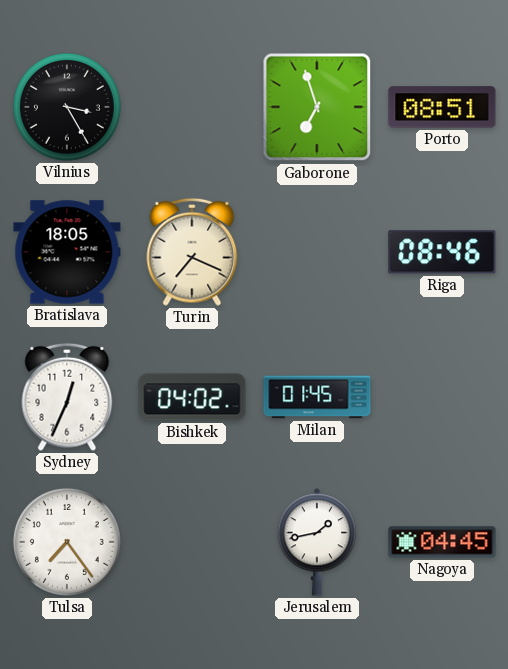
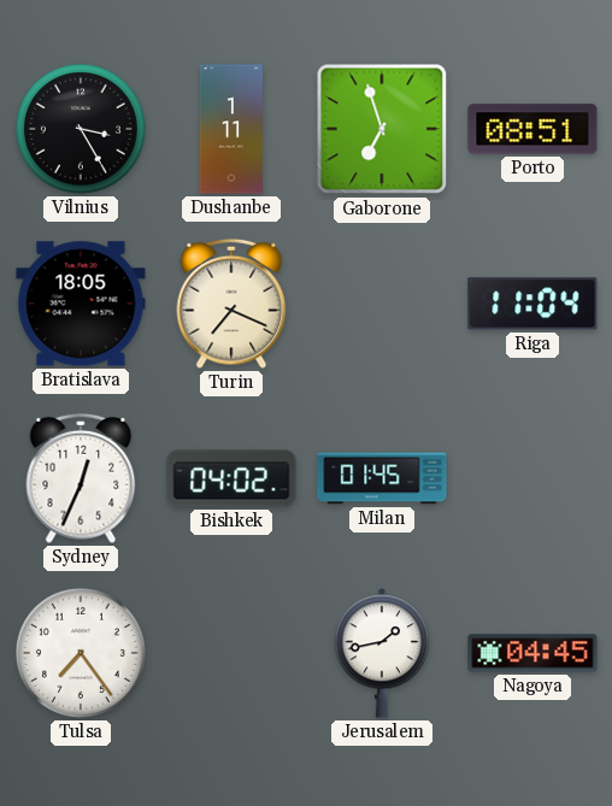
Dushanbe: none -> 1:11 (231, 129)
Riga: 08:46 -> 11:04 (532, 304)
